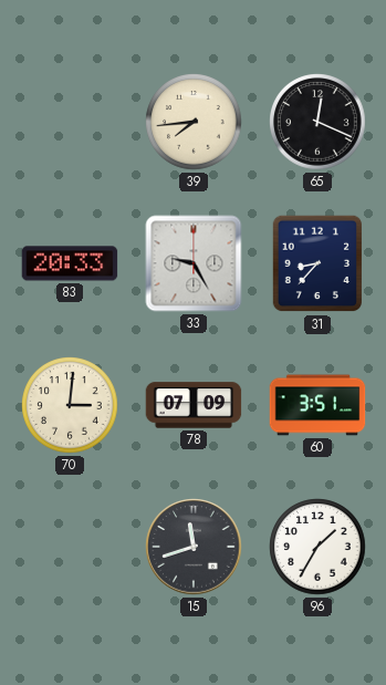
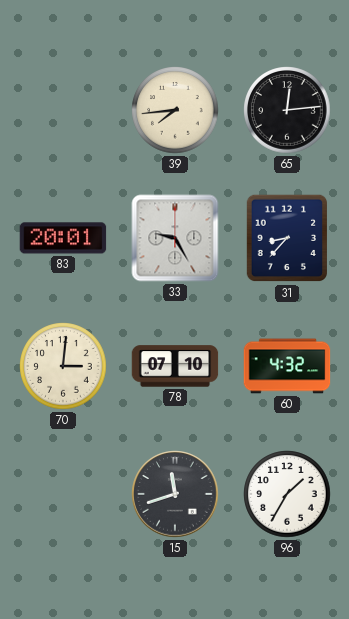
65: 12:19 -> 12:14 (287, 110)
83: 20:33 -> 20:01 (63, 238)
78: 07:09 -> 07:10 (175, 366)
60: 3:51 -> 4:32 (287, 366)
